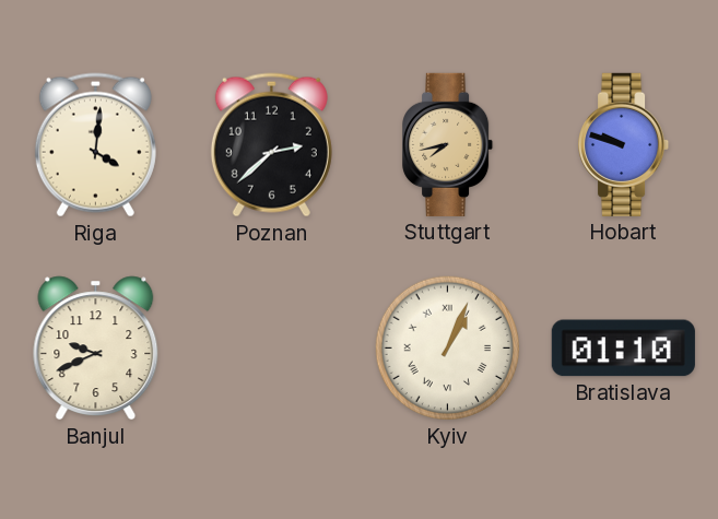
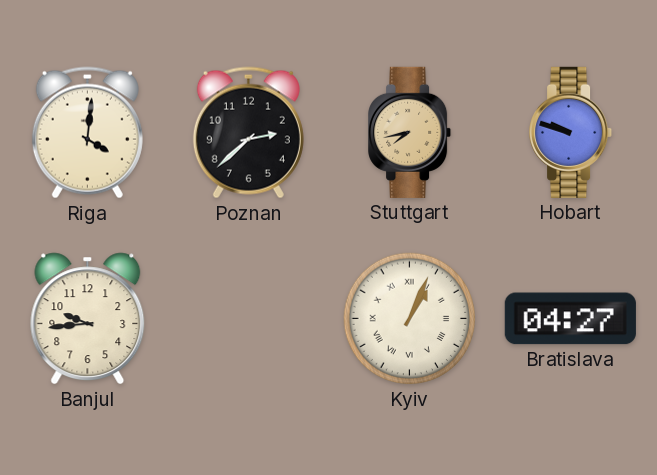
Banjul: 9:41 -> 9:44 (88, 319)
Bratislava: 01:10 -> 04:27 (570, 319)
